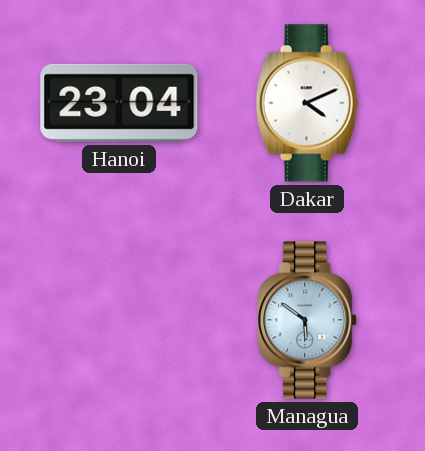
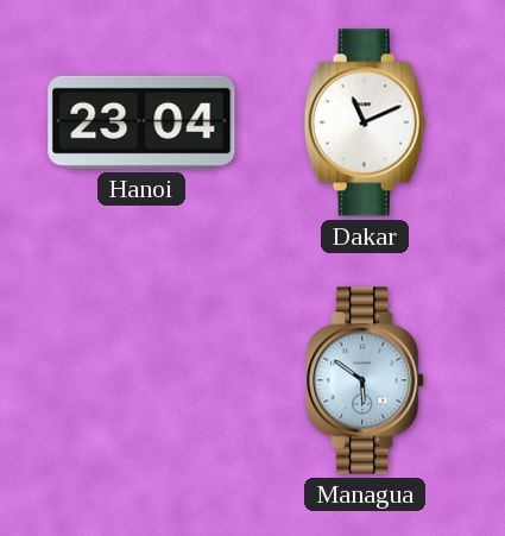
Dakar: 4:11 -> 11:11 (365, 122)
